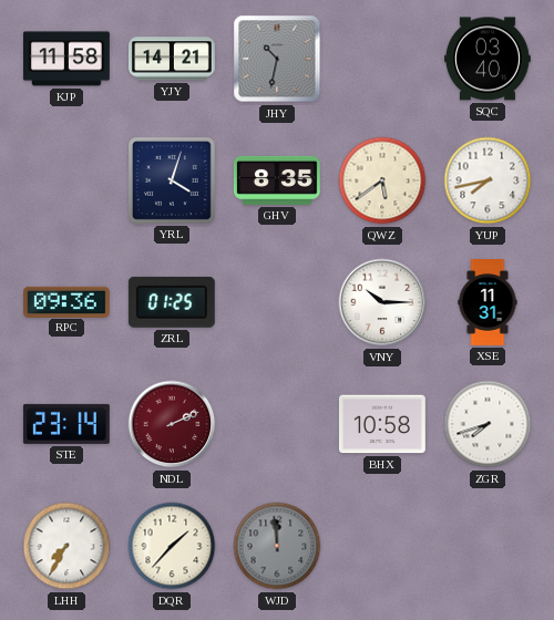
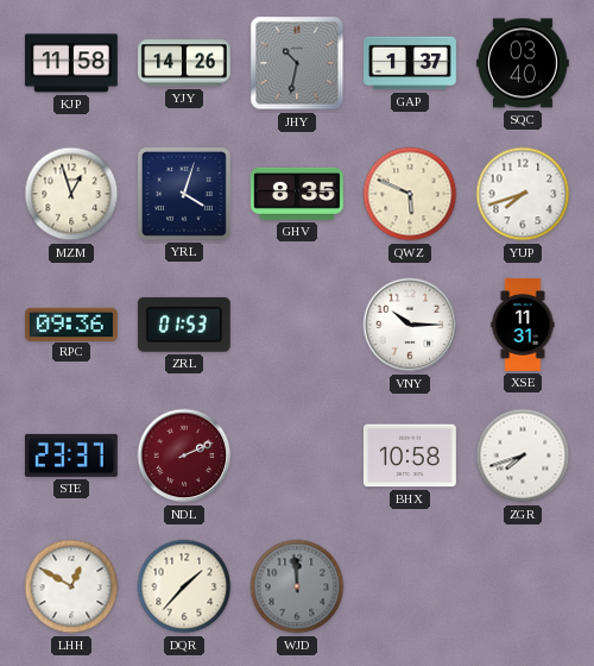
YJY: 14:21 -> 14:26 (185, 63)
GAP: none -> 1:37 (411, 63)
MZM: none -> 12:57 (71, 194)
QWZ: 5:39 -> 5:49 (410, 194)
YUP: 7:43 -> 7:42 (523, 194)
ZRL: 01:25 -> 01:53 (184, 325)
STE: 23:14 -> 23:37 (71, 455)
LHH: 7:35 -> 12:50 (71, 586)
